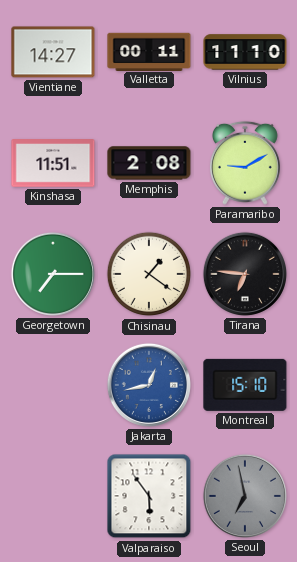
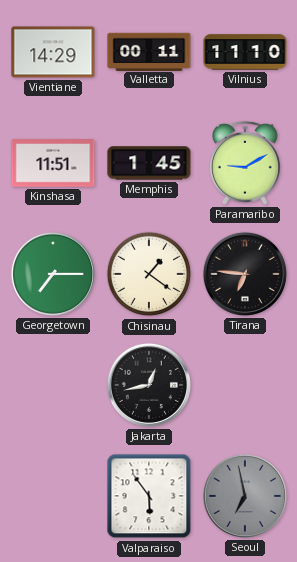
Vientiane: 14:27 -> 14:29 (53, 52)
Memphis: 2:08 -> 1:45 (149, 163)
Jakarta dial: blue -> black (149, 385)
Montreal: 15:10 -> none (245, 385)
